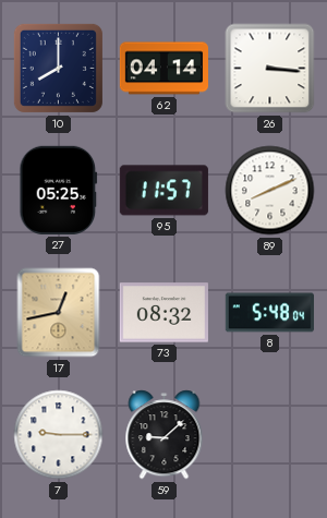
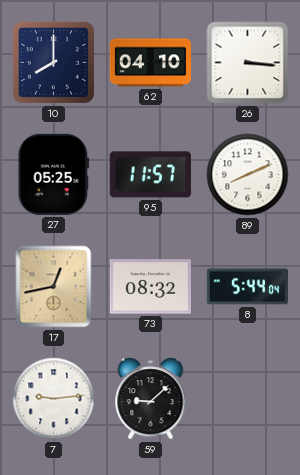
62: 04:14 -> 04:10 (150, 63)
8: 5:48 -> 5:44 (247, 287)
7: 9:15 -> 9:14 (54, 399)
